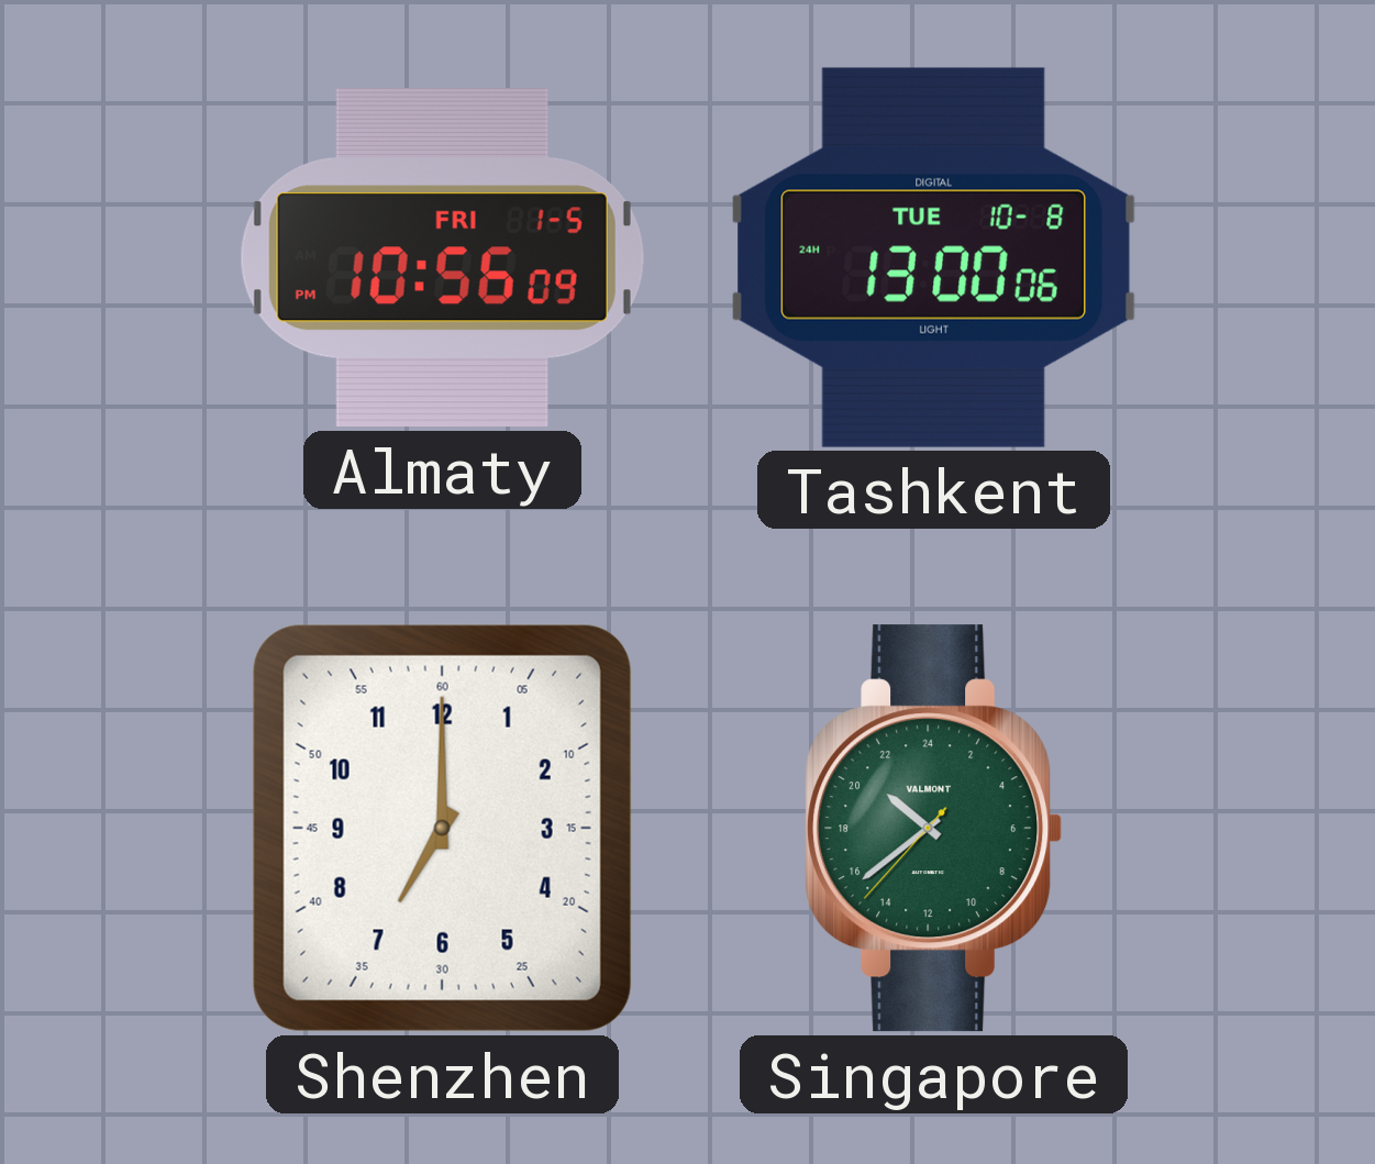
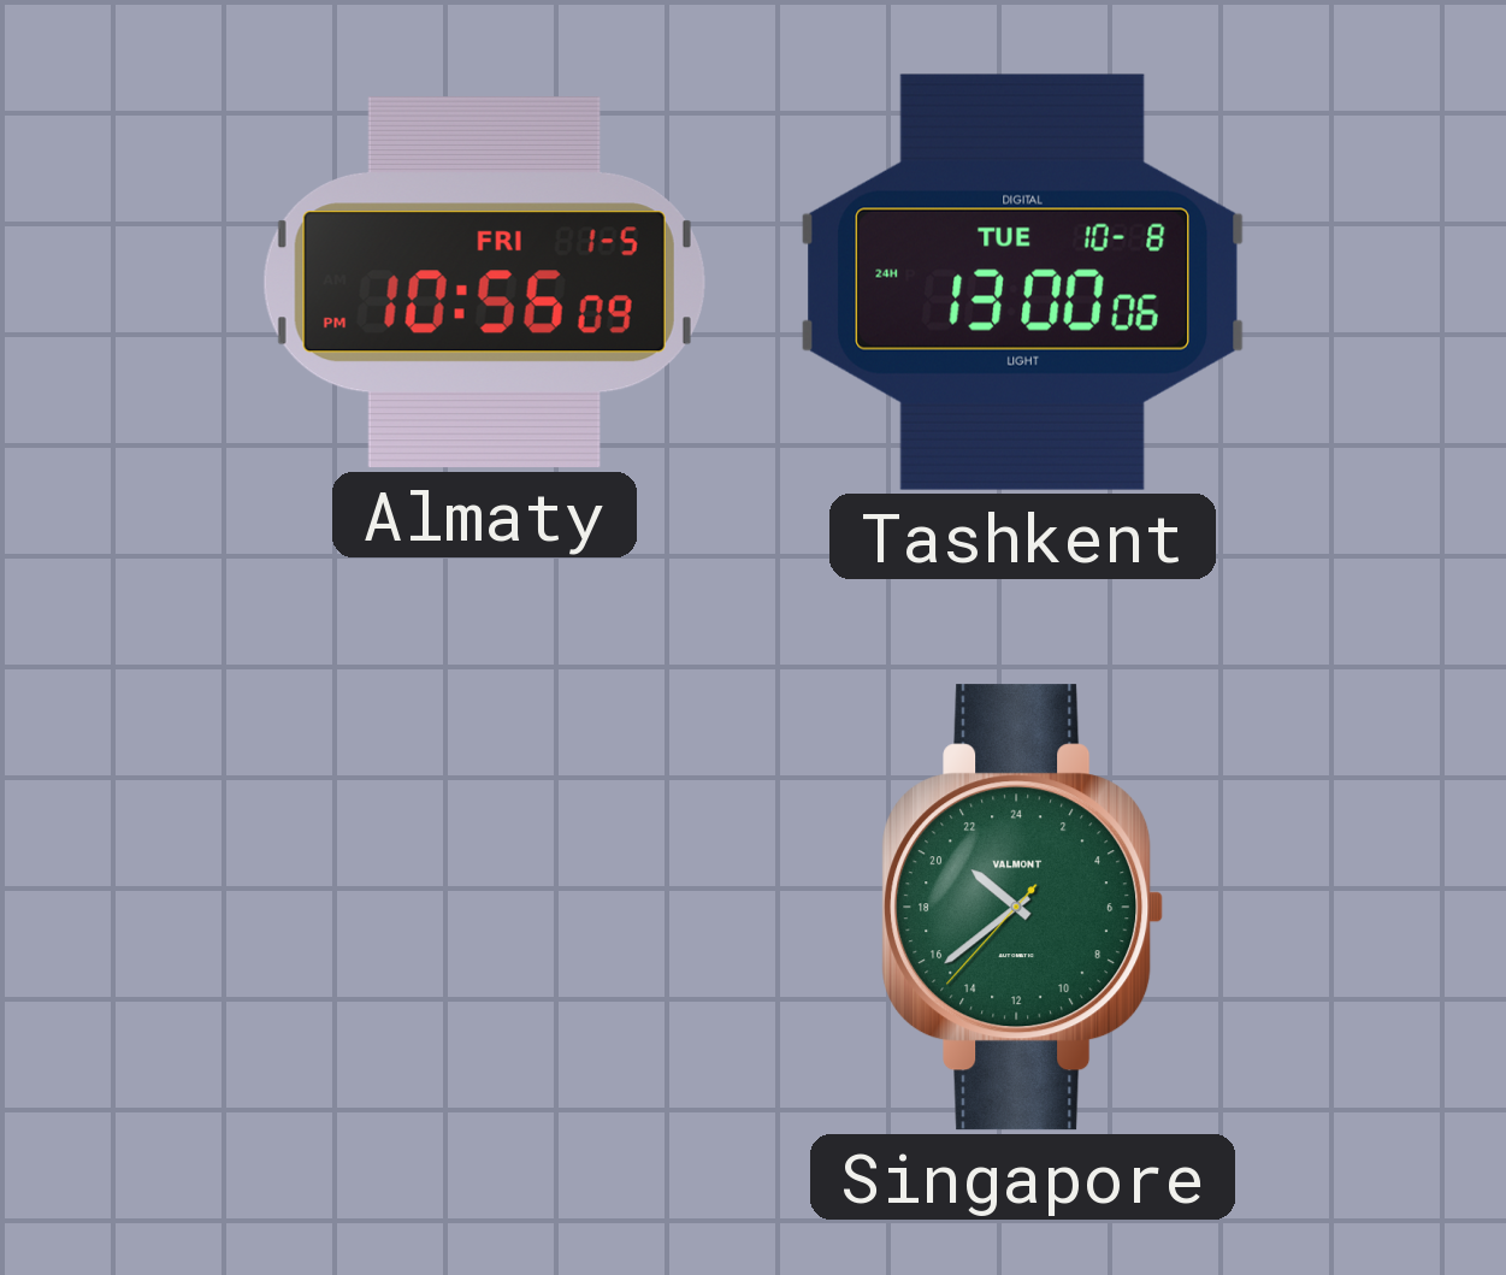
Shenzhen: 7:00 -> none (442, 828)
